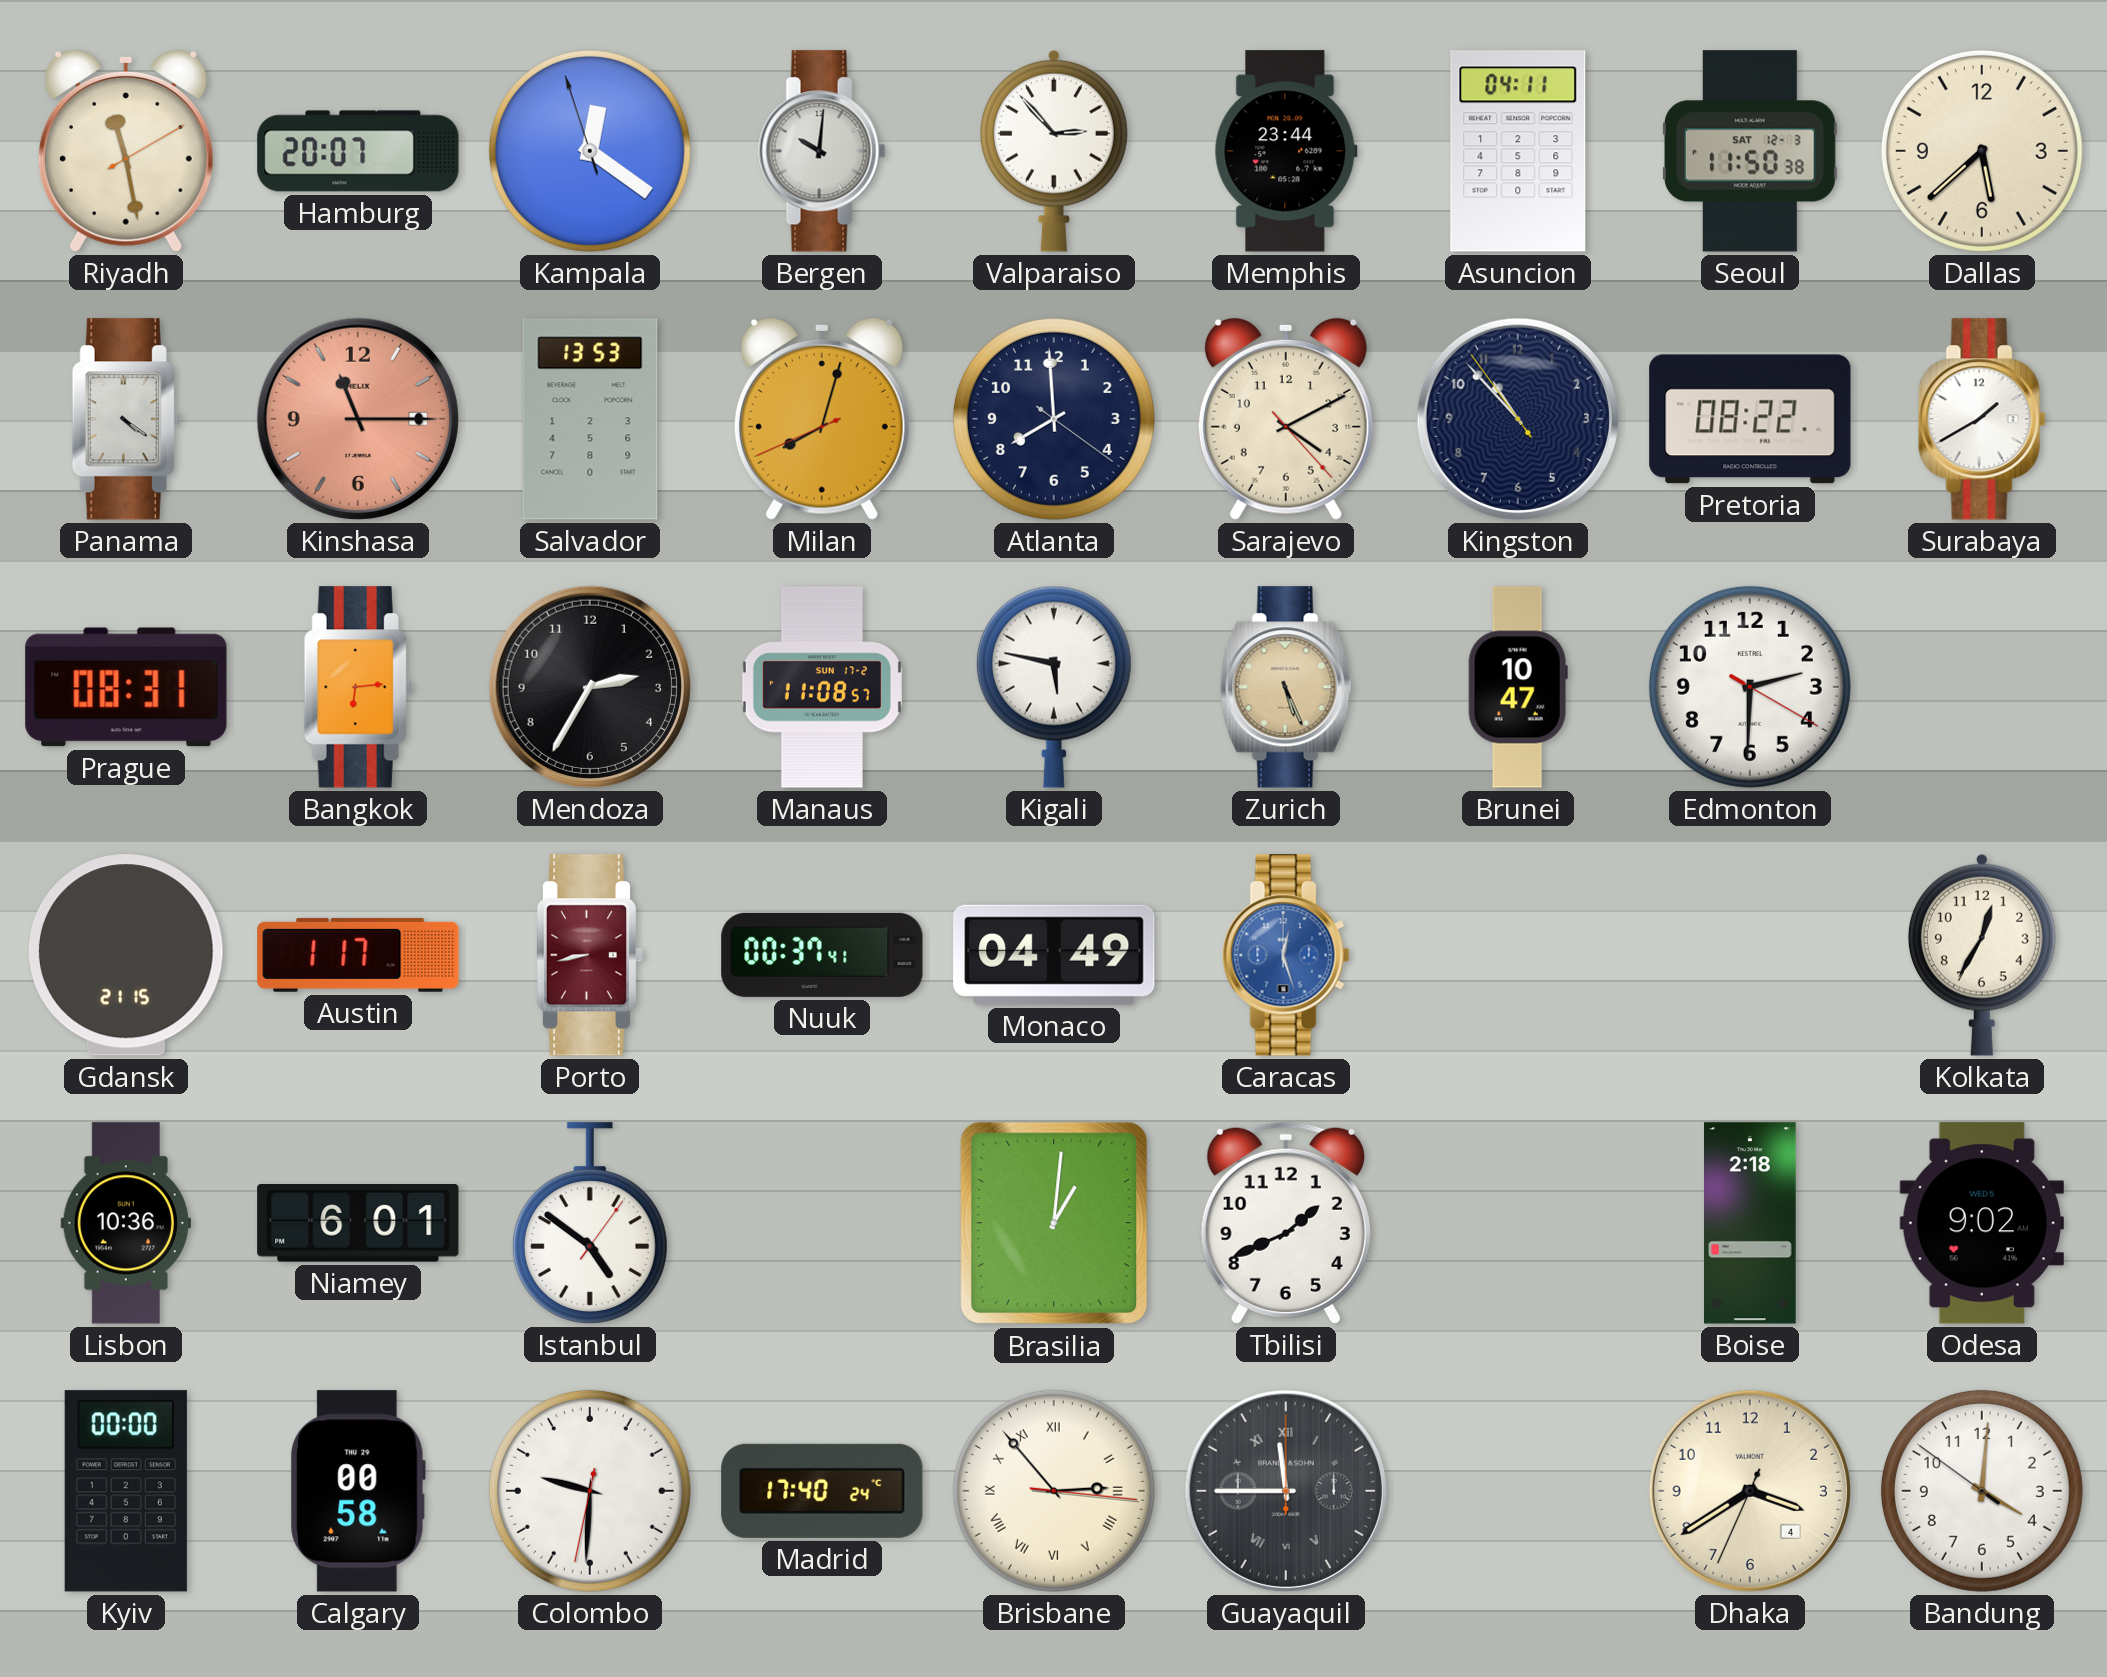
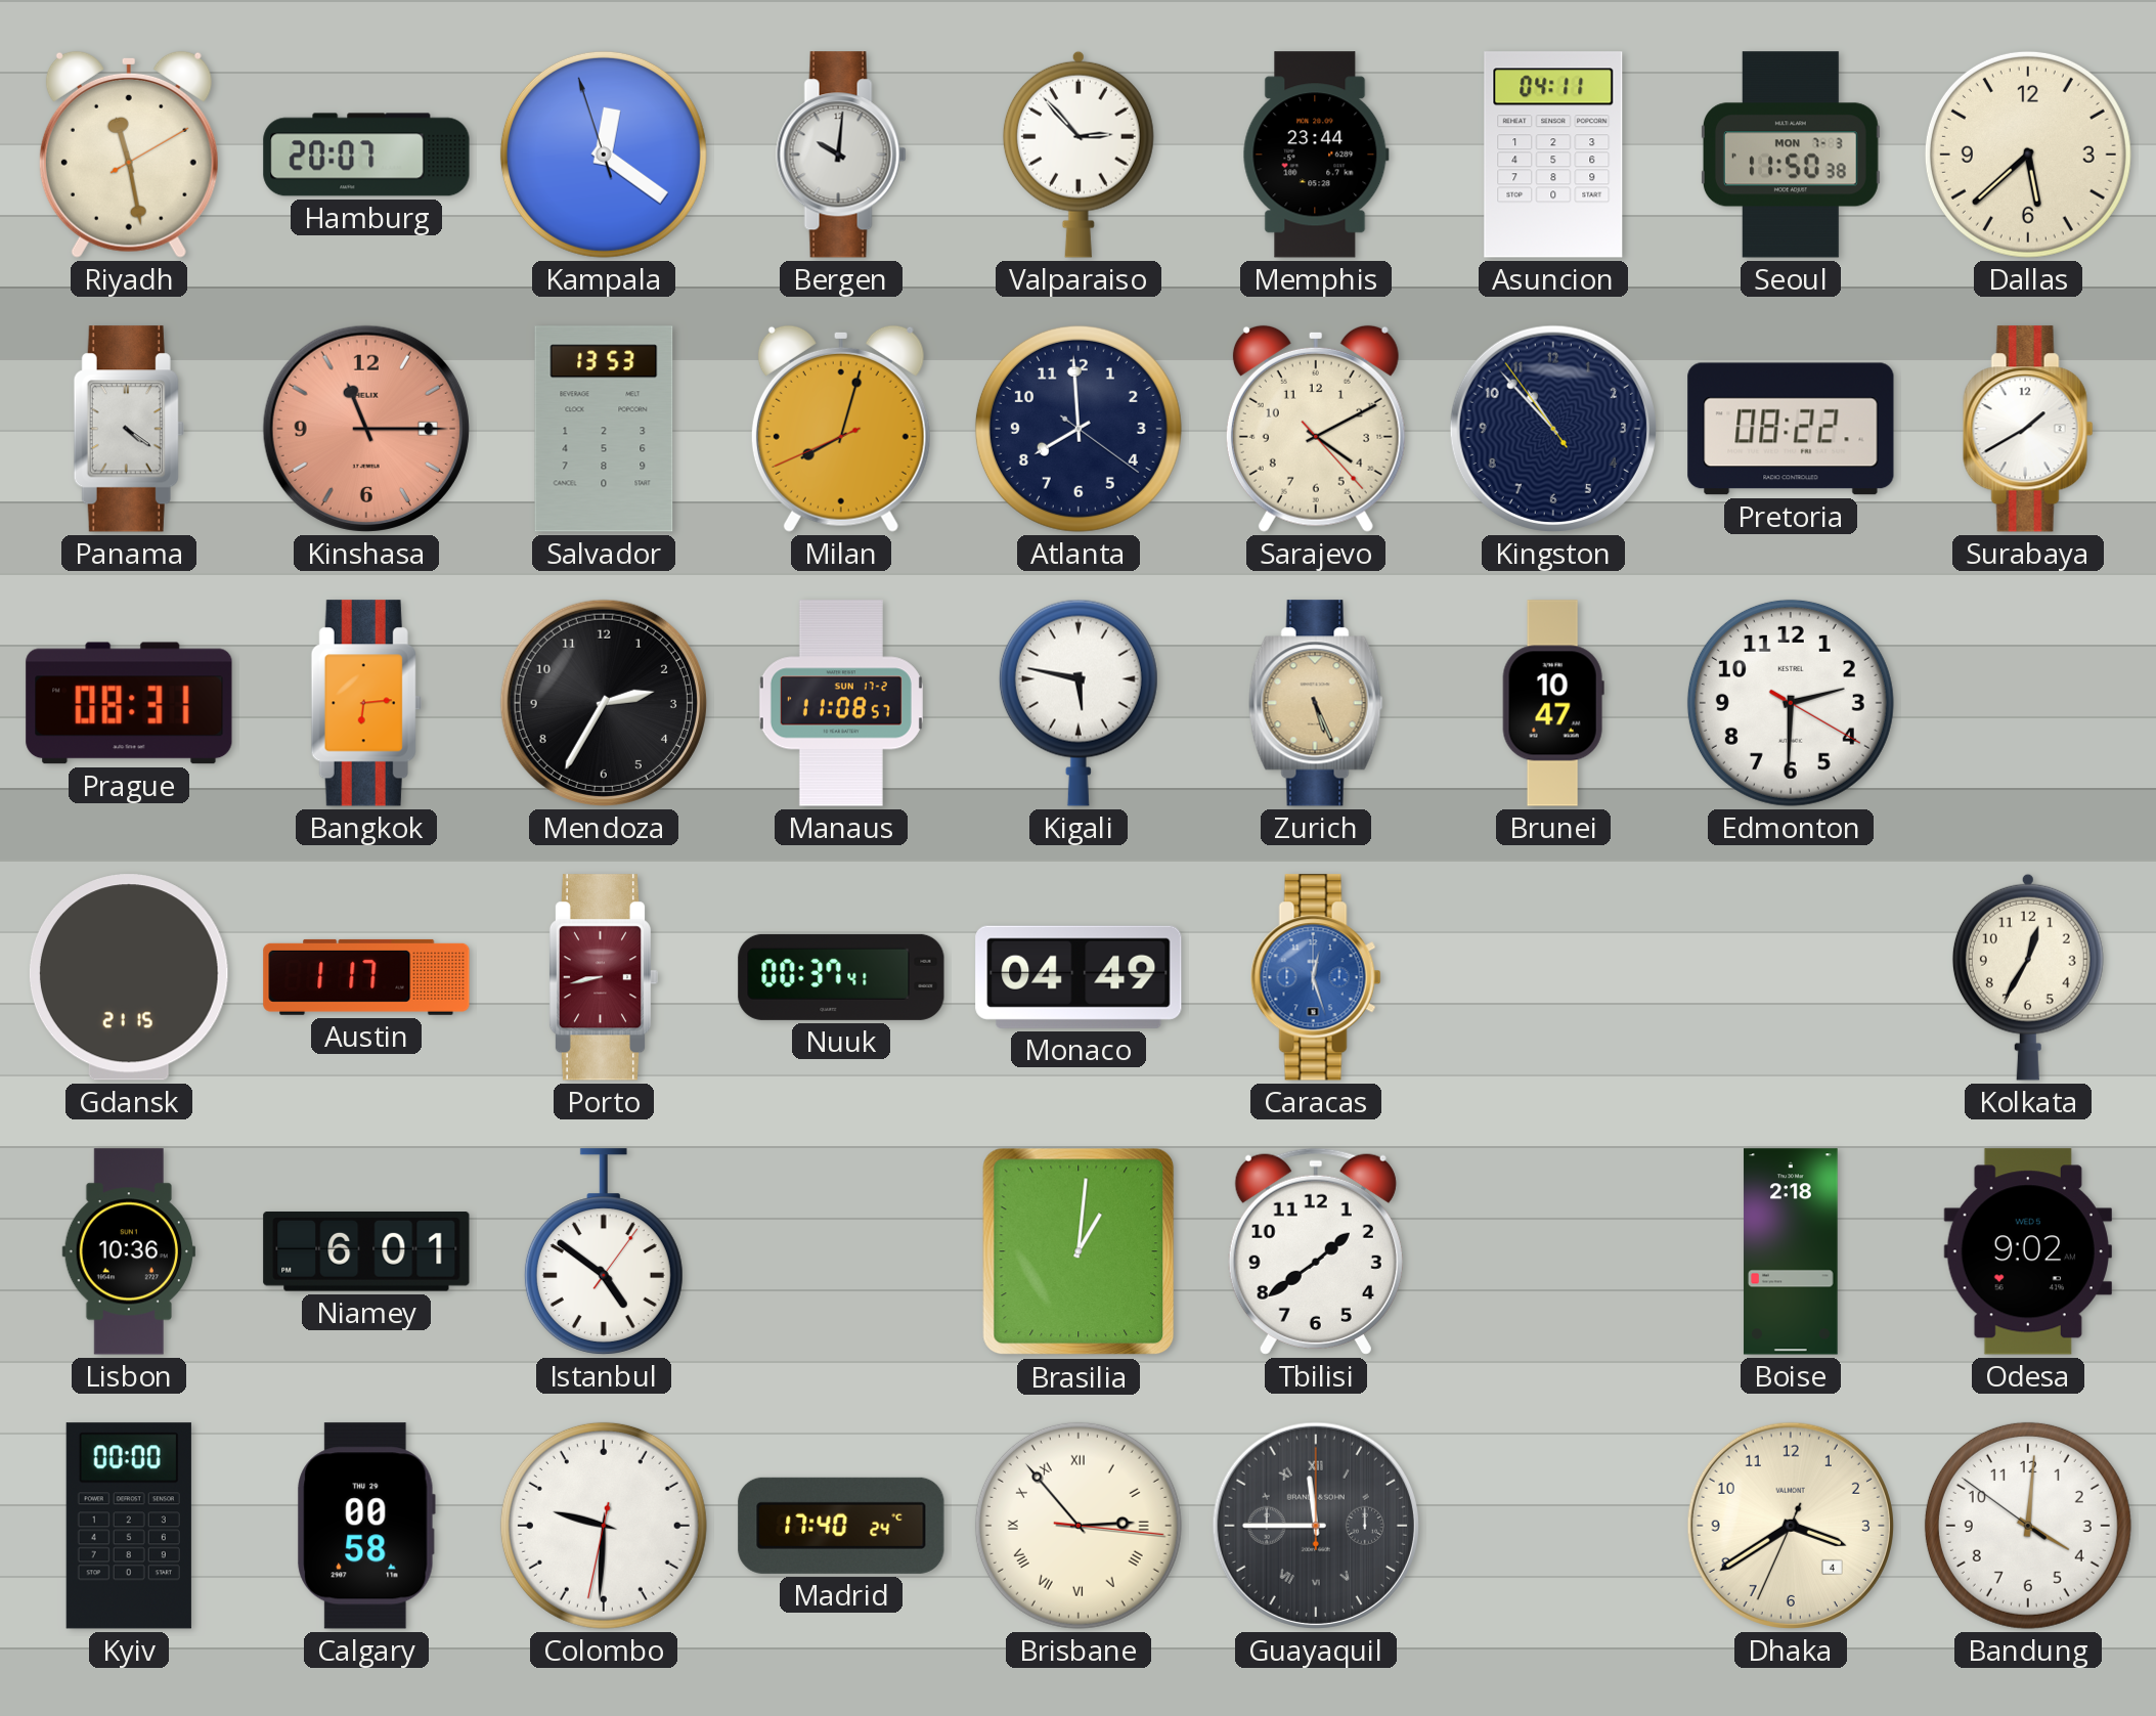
Seoul date: SAT 12-3 -> MON 7-3 (1791, 155)
Tbilisi: 1:41 -> 1:39 (1316, 1251)
